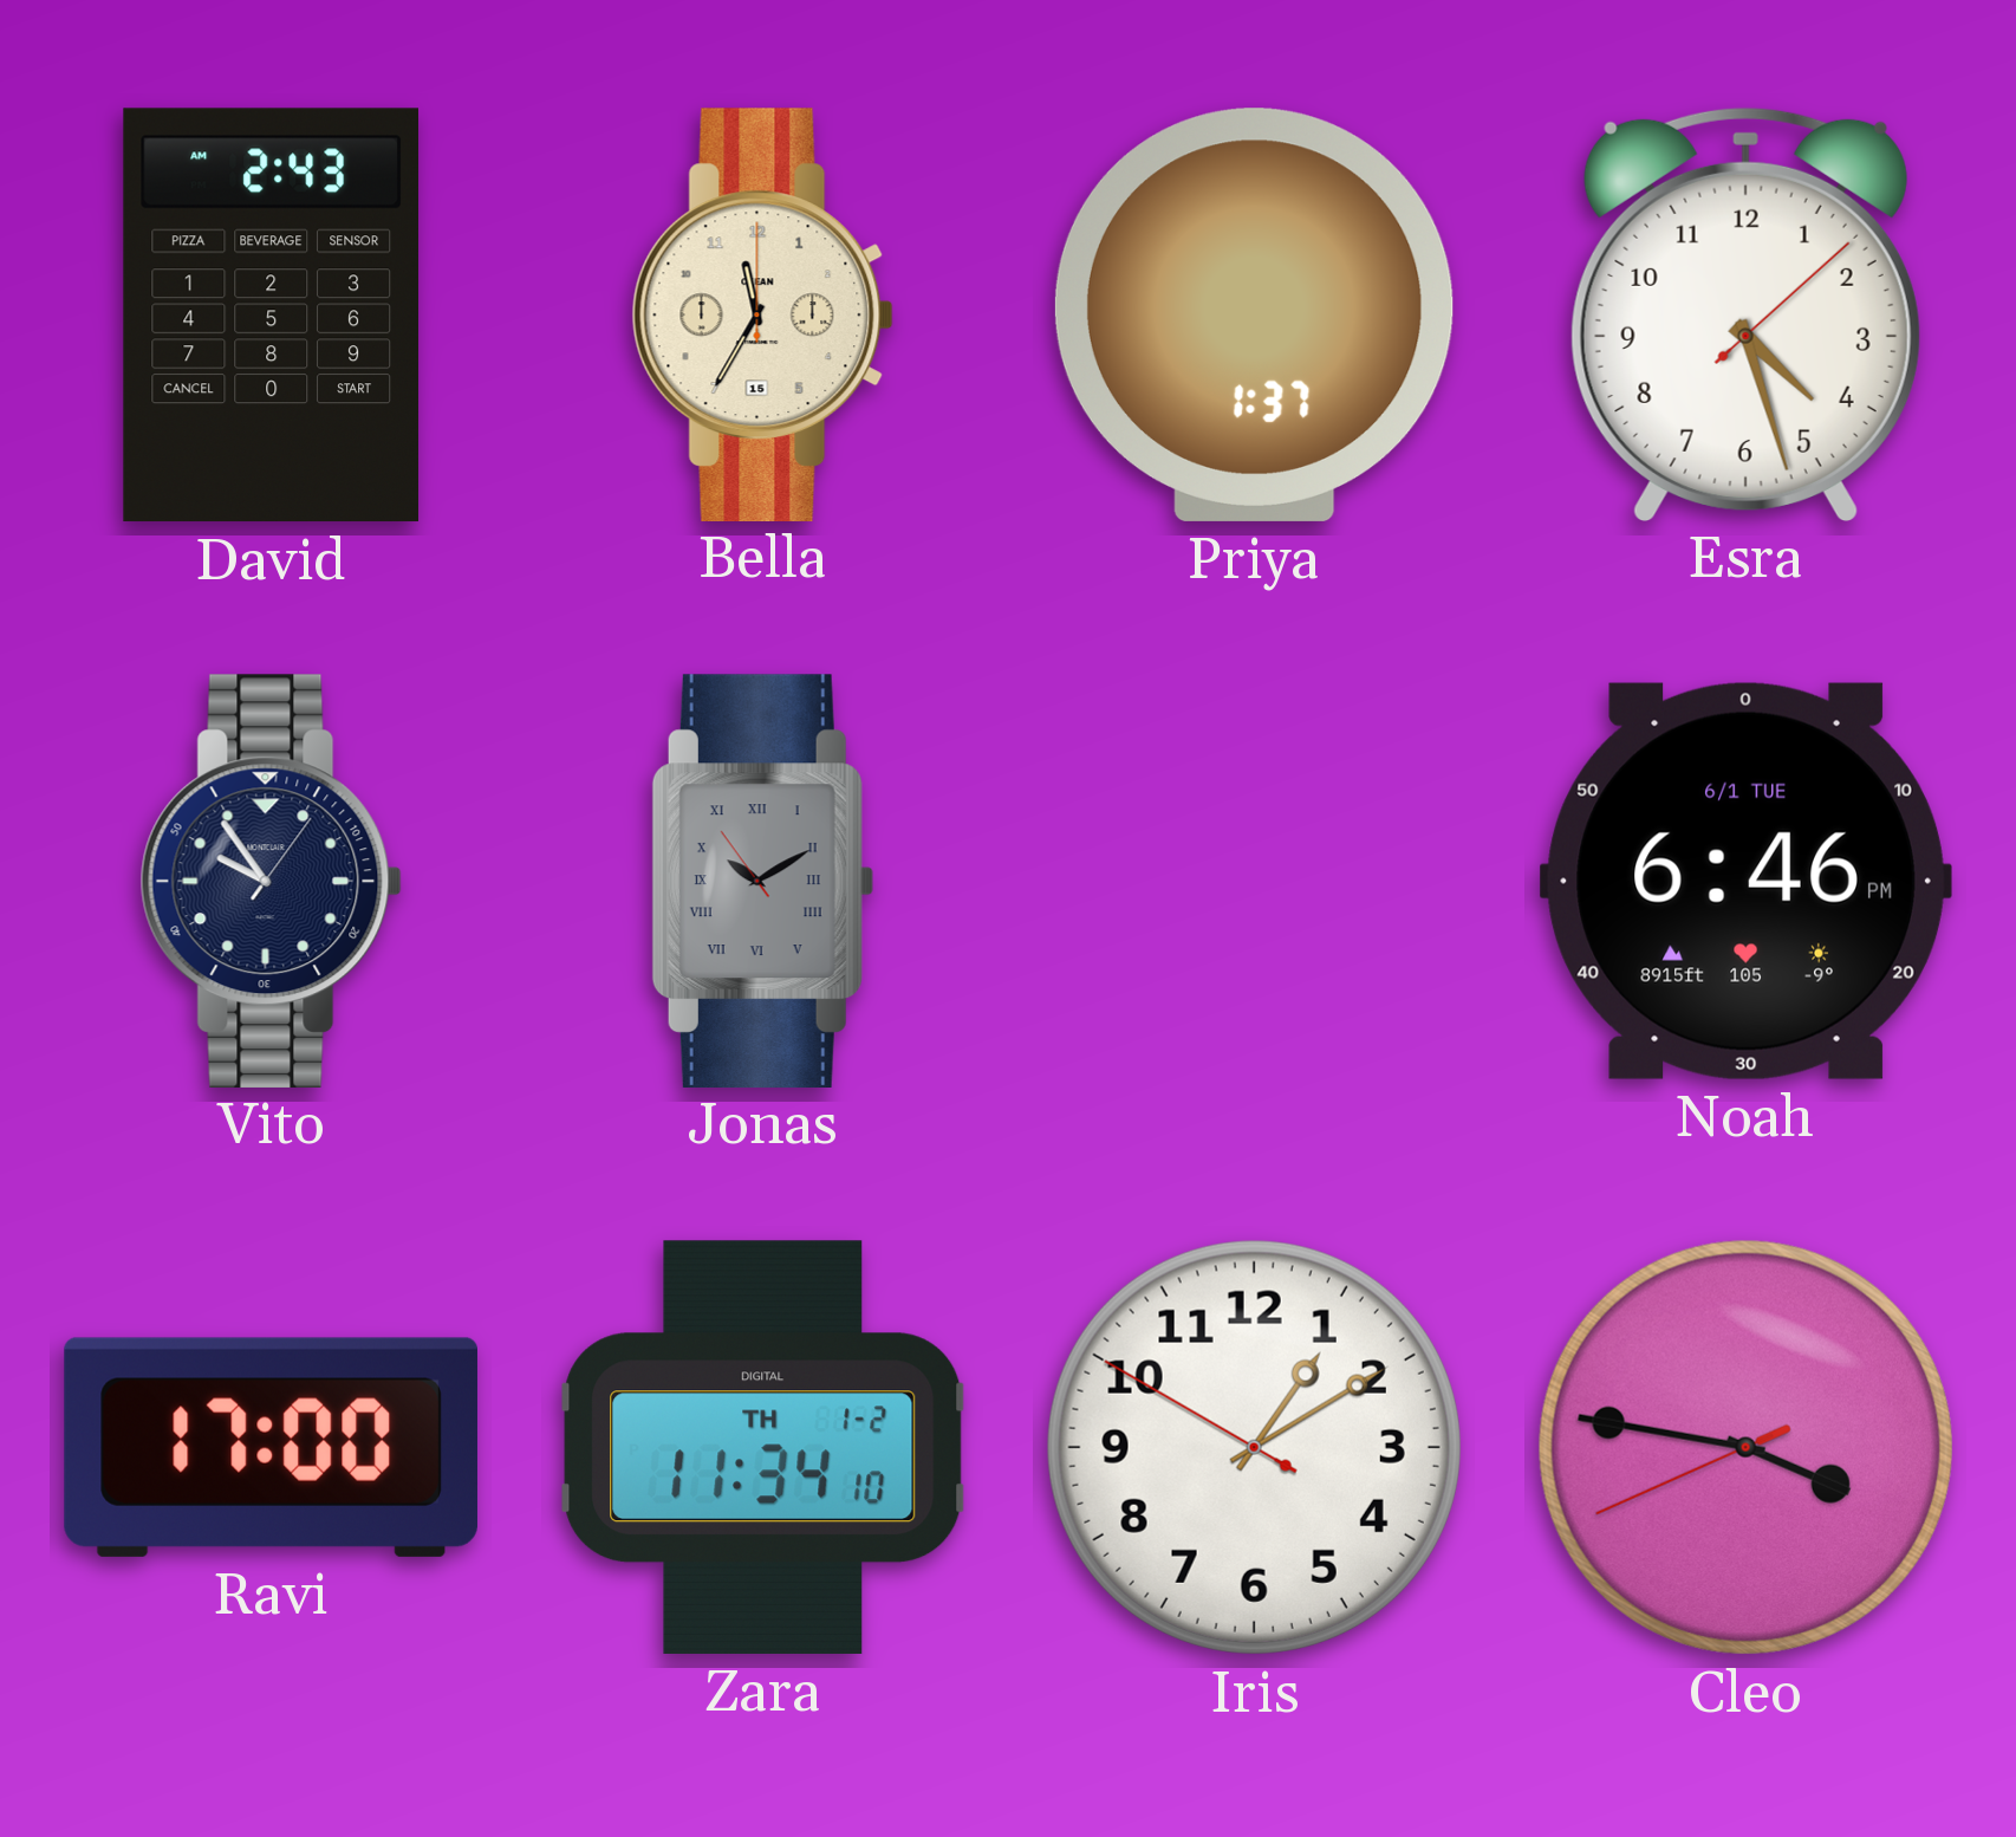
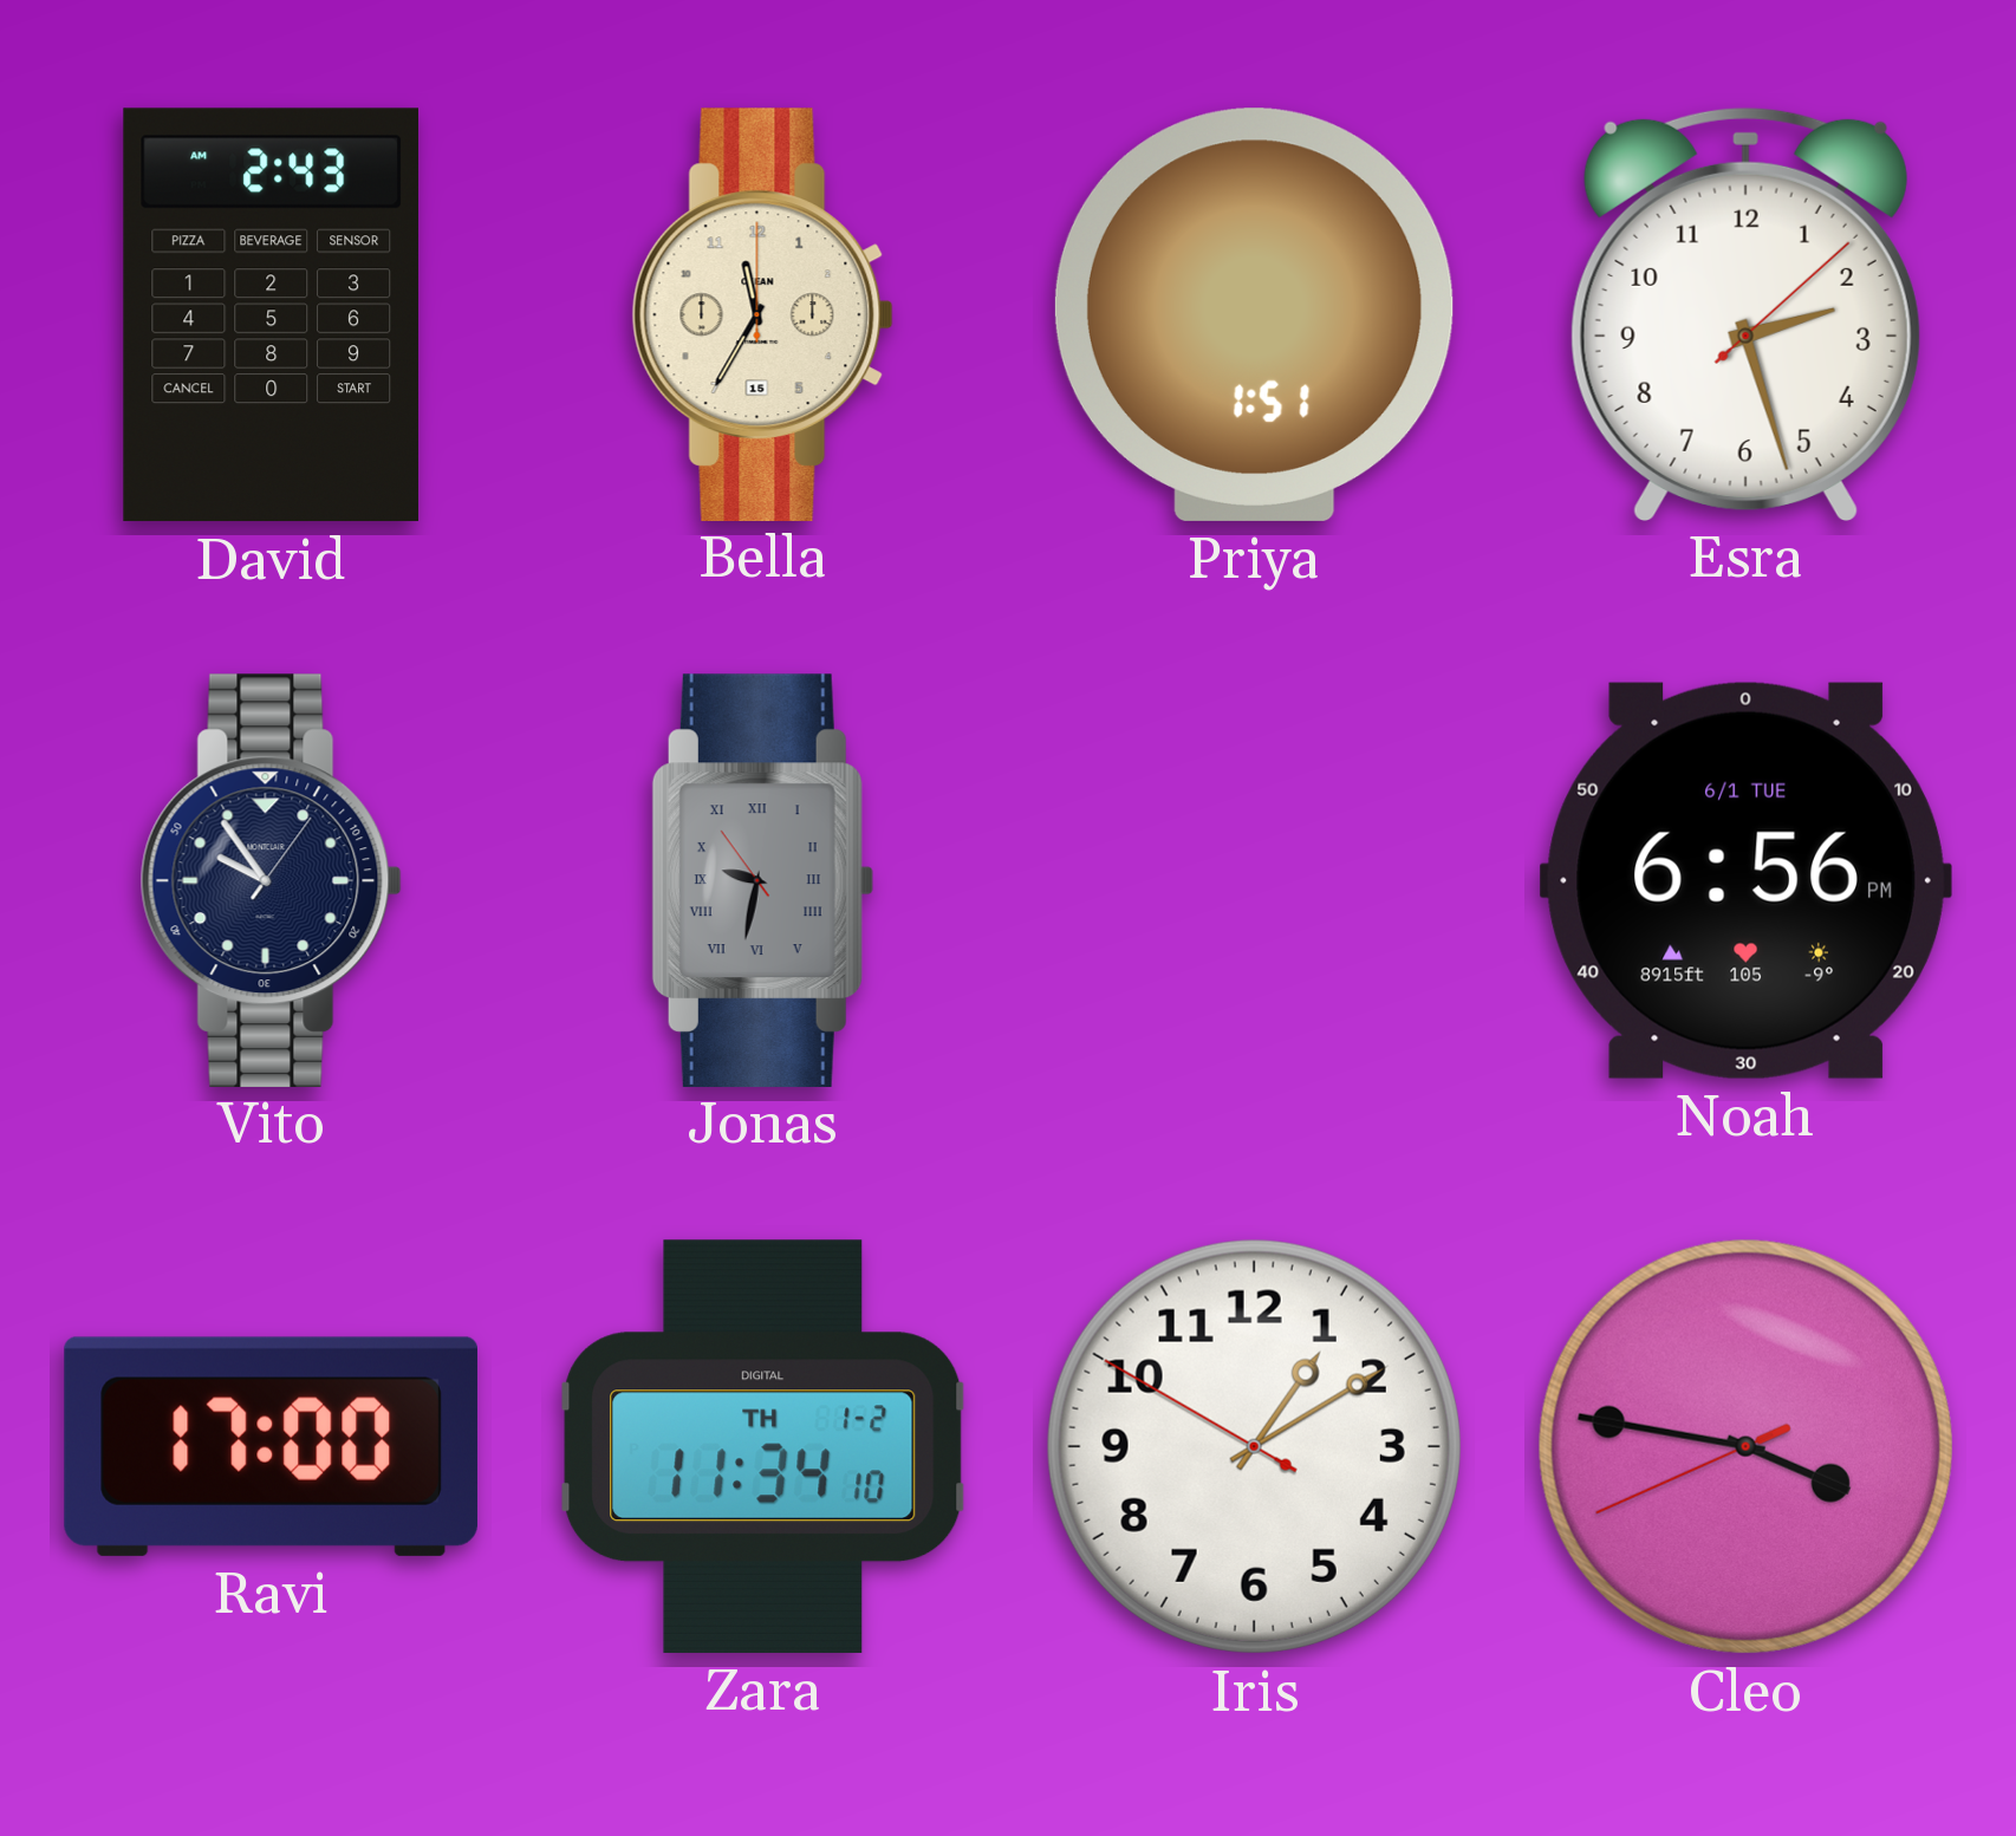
Priya: 1:37 -> 1:51 (1254, 314)
Esra: 4:27 -> 2:27 (1745, 313)
Jonas: 10:09 -> 9:31 (762, 880)
Noah: 6:46 -> 6:56 (1745, 880)
